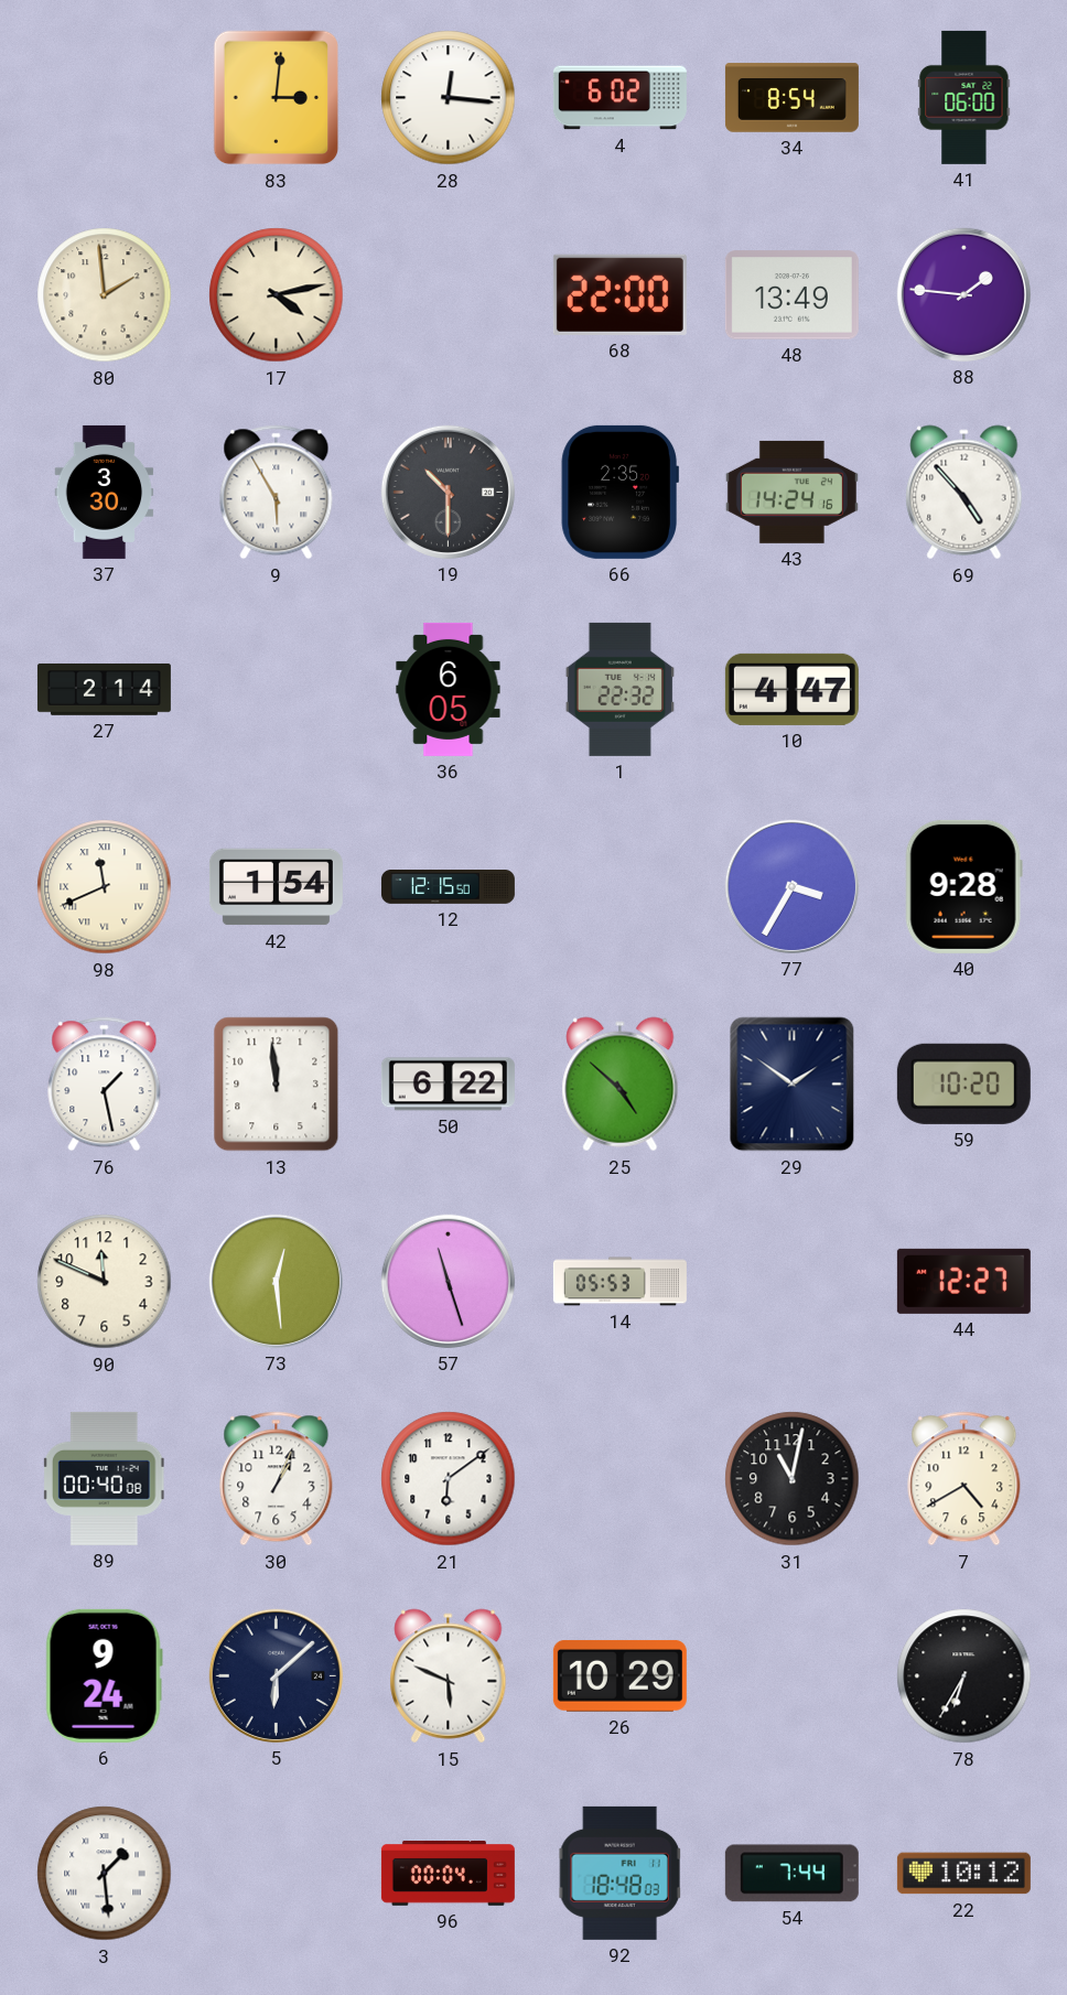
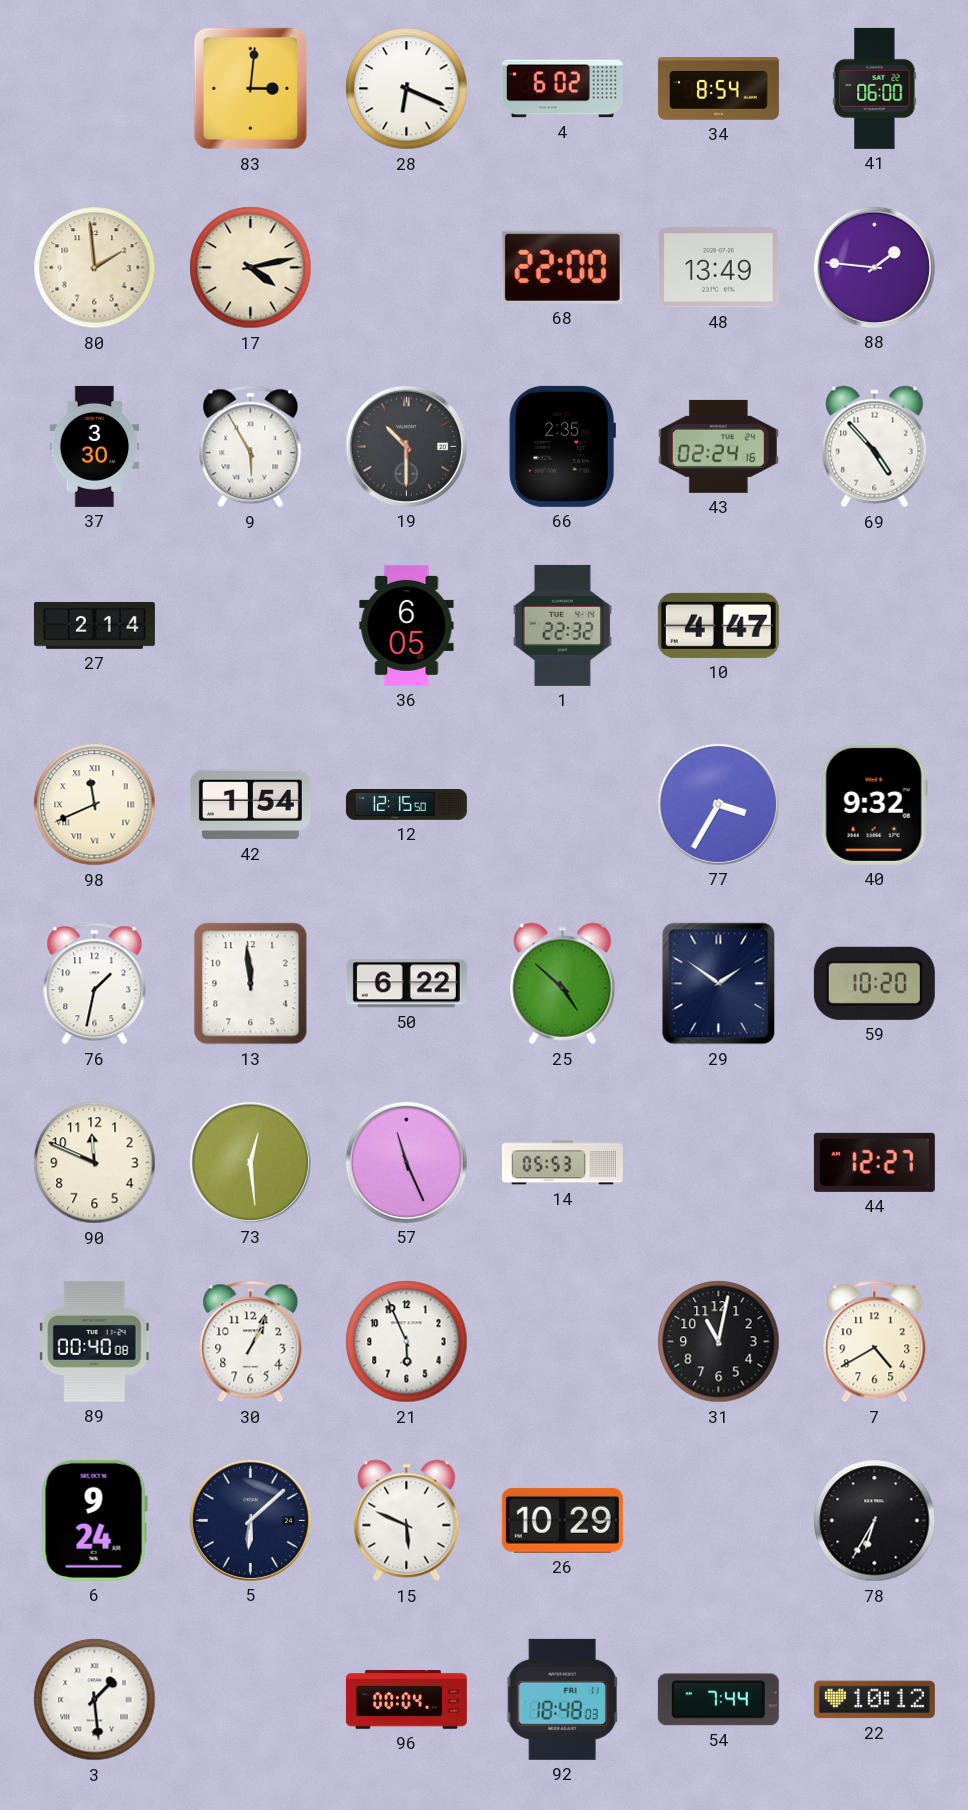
28: 12:16 -> 6:19 (407, 89)
43: 14:24 -> 02:24 (718, 446)
40: 9:28 -> 9:32 (874, 804)
76: 1:28 -> 1:32 (95, 984)
57: 11:27 -> 11:26 (406, 1162)
21: 6:09 -> 5:56 (407, 1342)
